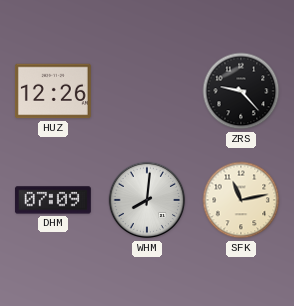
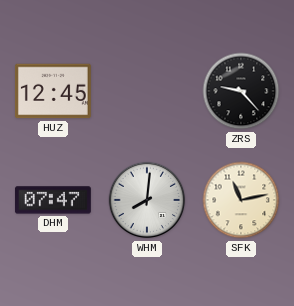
HUZ: 12:26 -> 12:45 (53, 91)
DHM: 07:09 -> 07:47 (53, 200)
